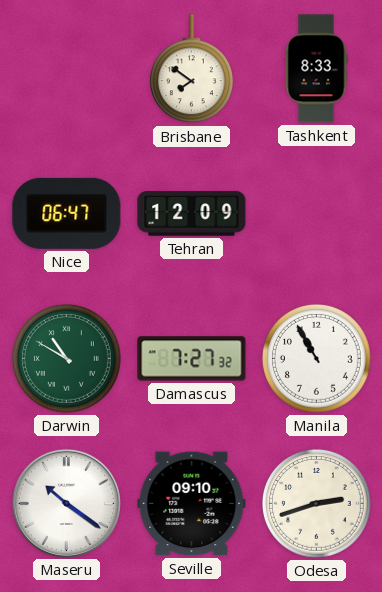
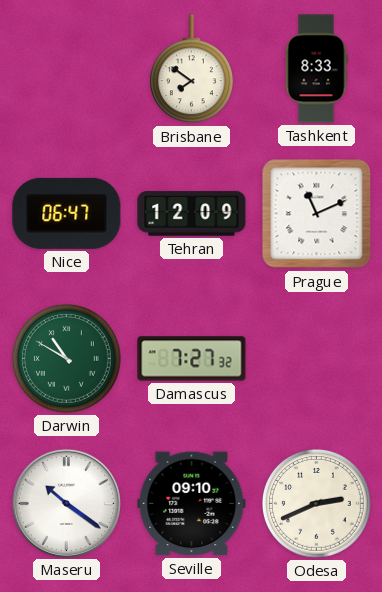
Prague: none -> 11:11 (317, 214)
Manila: 10:55 -> none (316, 358)
Odesa: 2:42 -> 2:41 (316, 503)
